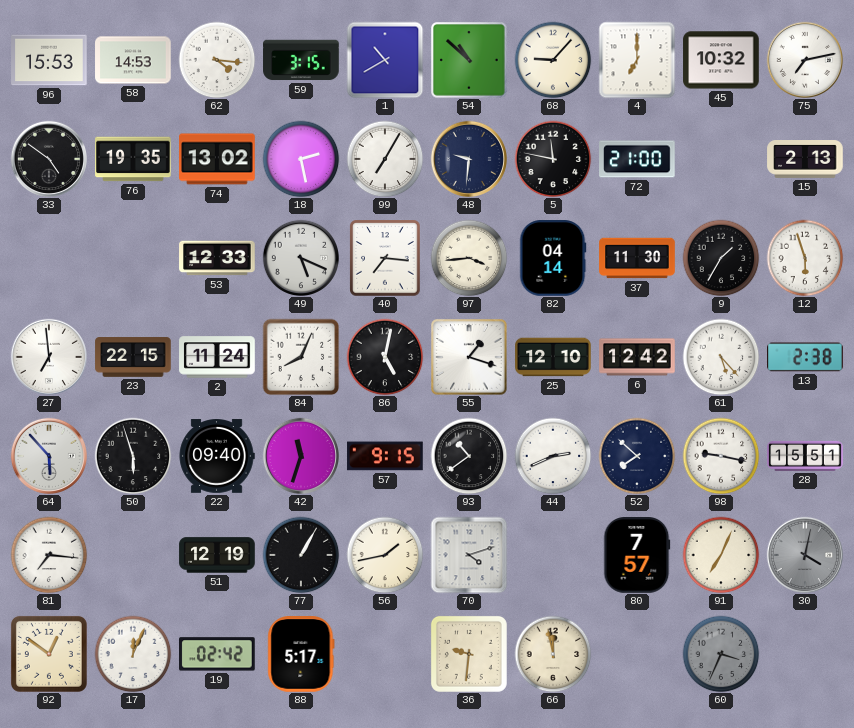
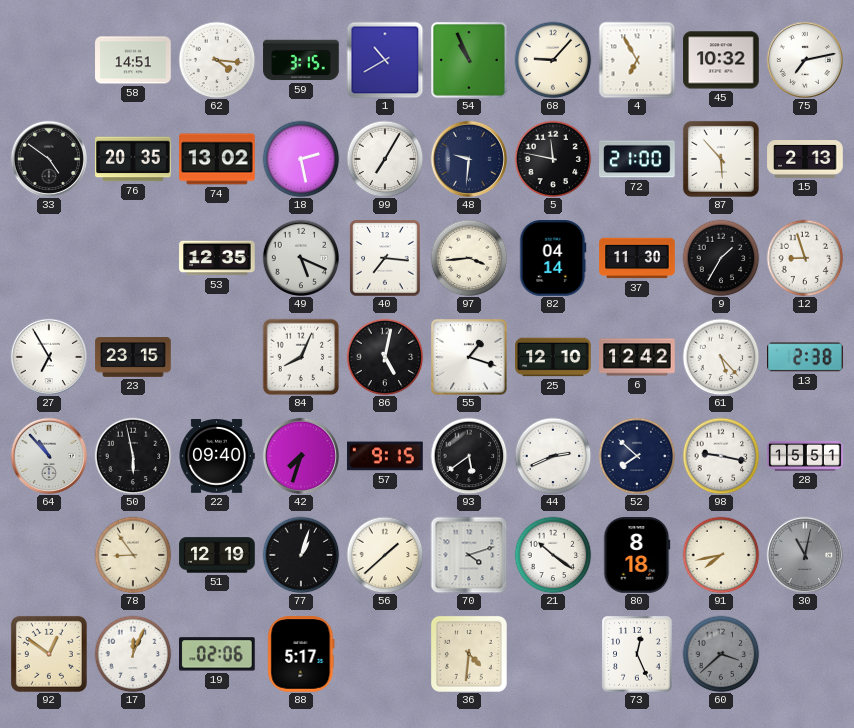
96: 15:53 -> none (49, 60)
58: 14:53 -> 14:51 (133, 60)
54: 10:52 -> 10:56 (469, 60)
4: 7:00 -> 6:55 (637, 60)
76: 19:35 -> 20:35 (133, 159)
87: none -> 5:53 (721, 159)
53: 12:33 -> 12:35 (217, 258)
12: 5:57 -> 8:57 (805, 258)
27: 6:59 -> 6:55 (48, 356)
23: 22:15 -> 23:15 (133, 357)
2: 11:24 -> none (217, 357)
64: 5:53 -> 10:53 (48, 455)
50: 5:57 -> 5:58 (133, 456)
42: 11:33 -> 7:33 (300, 455)
93: 10:39 -> 5:39 (469, 456)
81: 7:16 -> none (49, 555)
78: none -> 8:54 (133, 555)
77: 1:05 -> 1:03 (301, 555)
56: 1:43 -> 1:38 (385, 555)
21: none -> 10:21 (553, 555)
80: 7:57 -> 8:18 (637, 555)
91: 7:04 -> 7:43 (721, 555)
30: 4:02 -> 11:02 (804, 554)
19: 02:42 -> 02:06 (218, 654)
36: 9:31 -> 4:31 (469, 654)
66: 11:58 -> none (553, 654)
73: none -> 12:26 (637, 654)
60: 3:34 -> 3:38 (721, 654)
